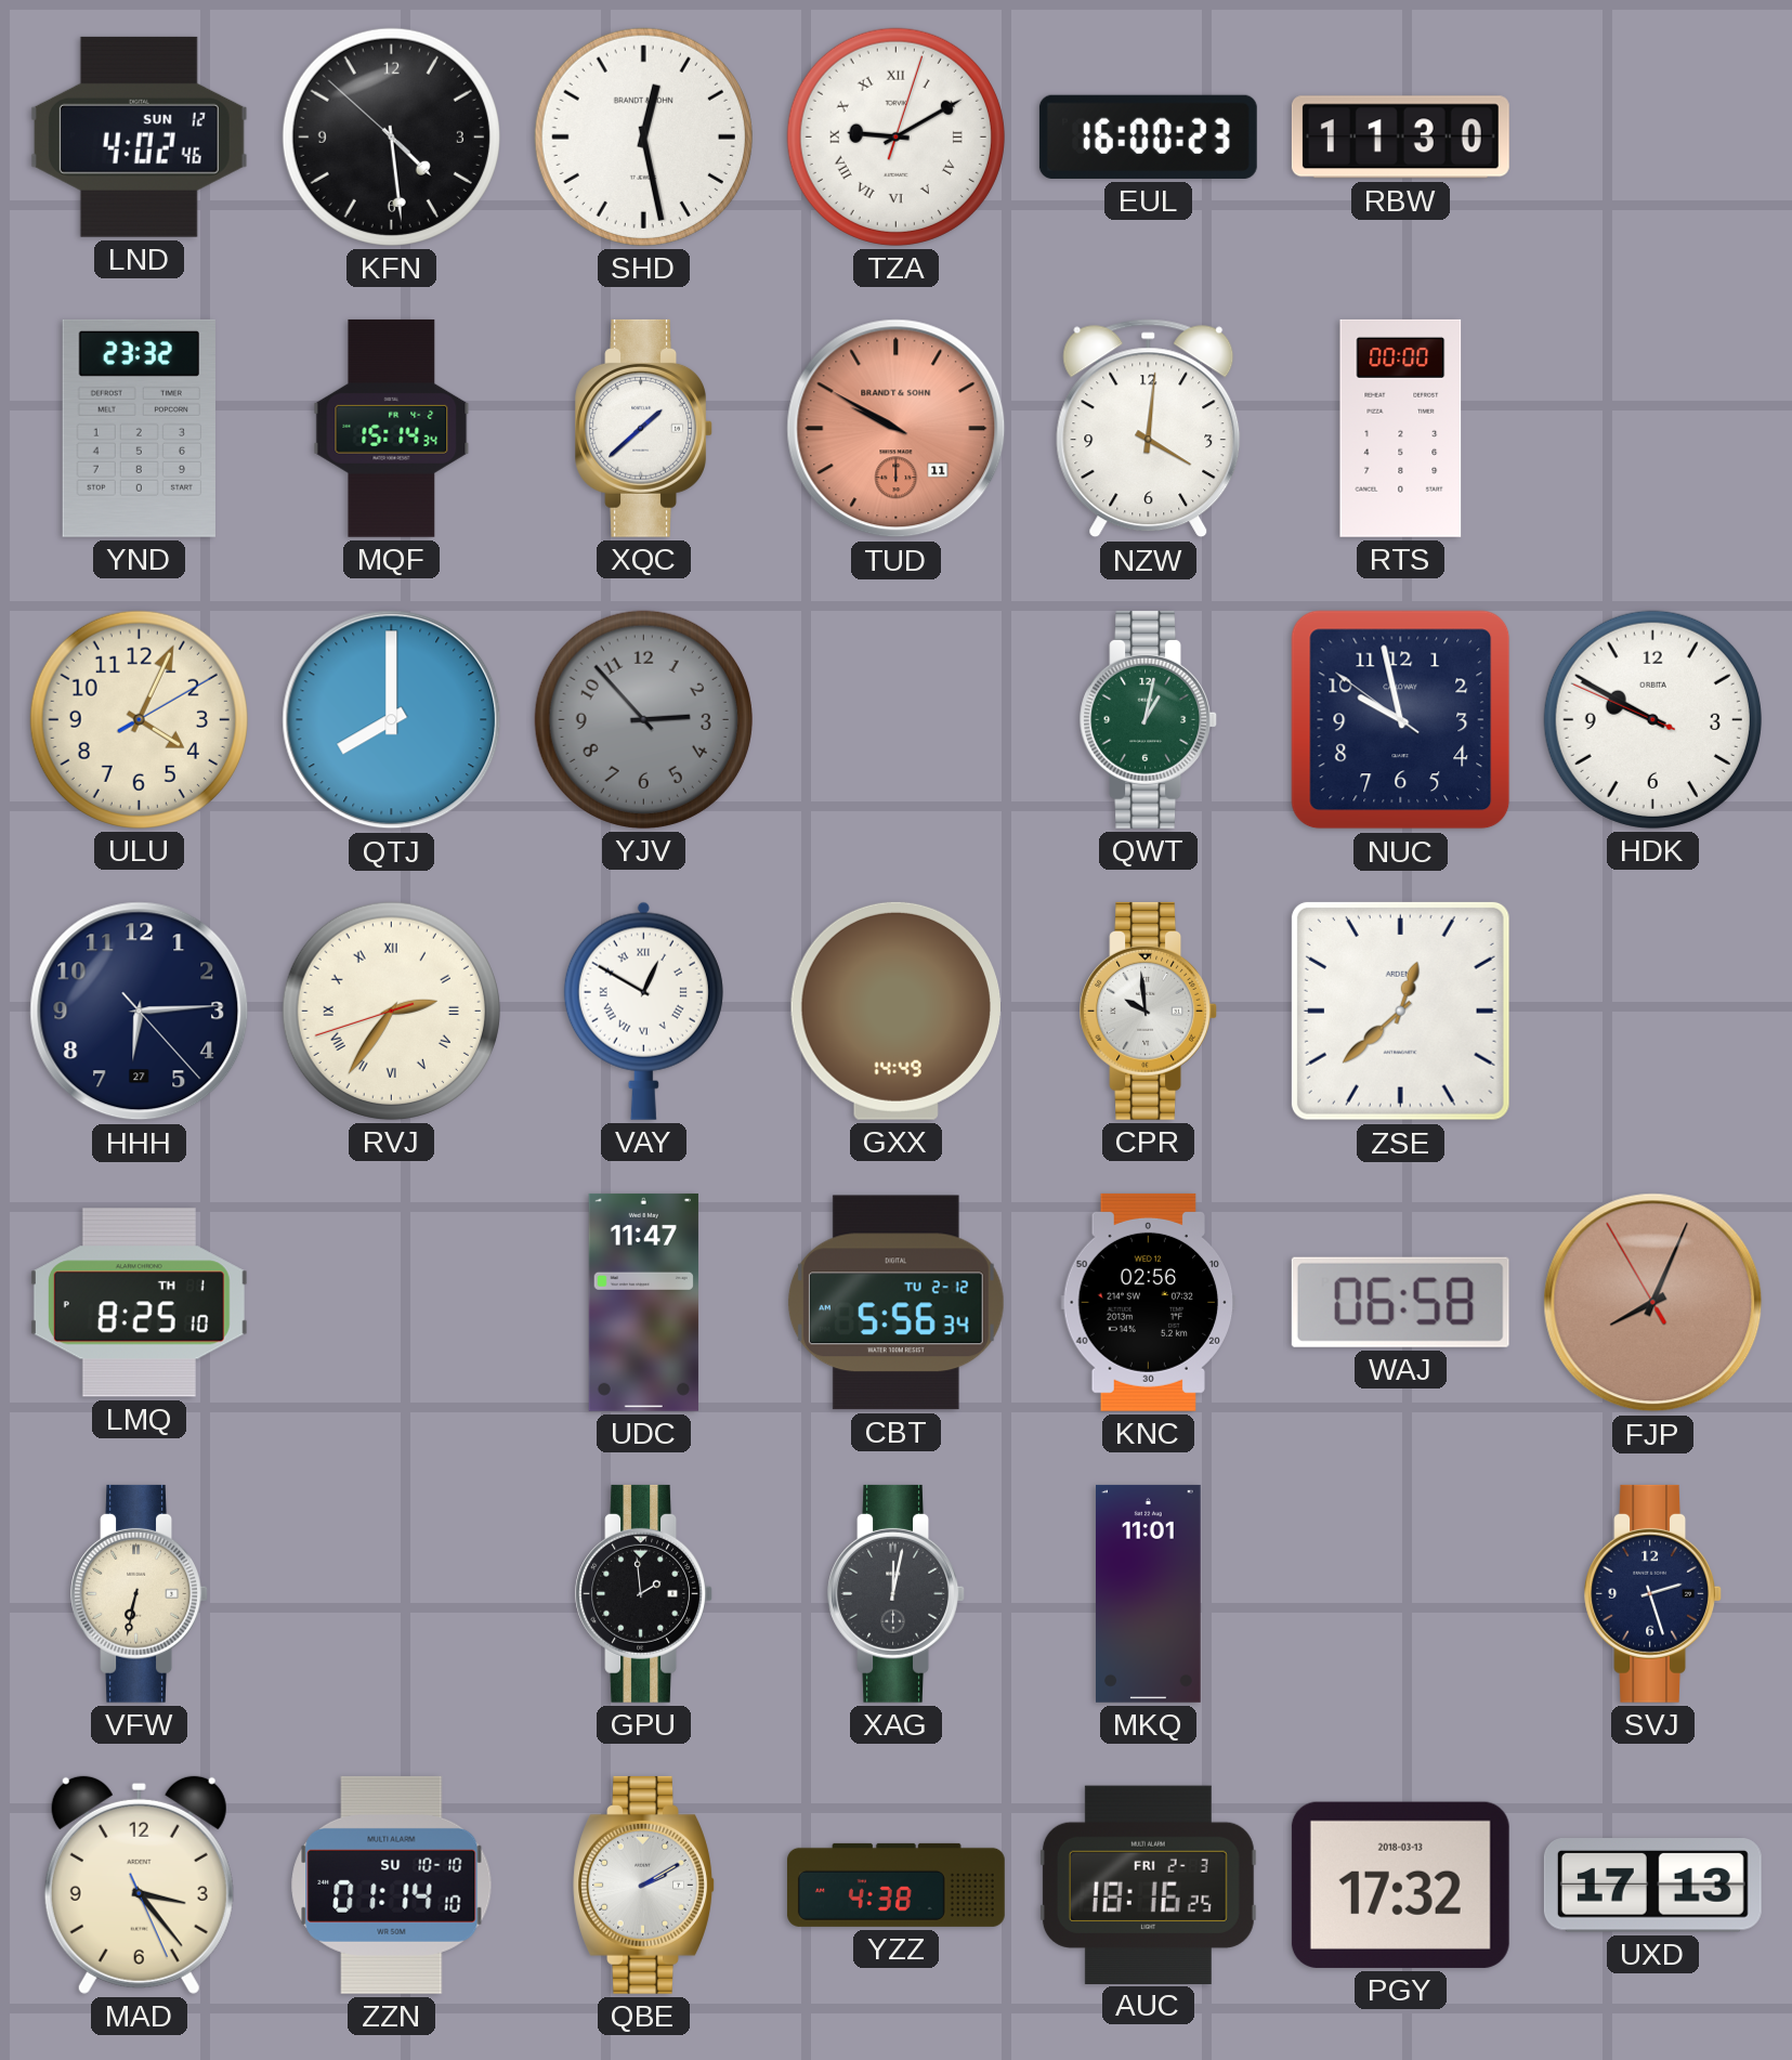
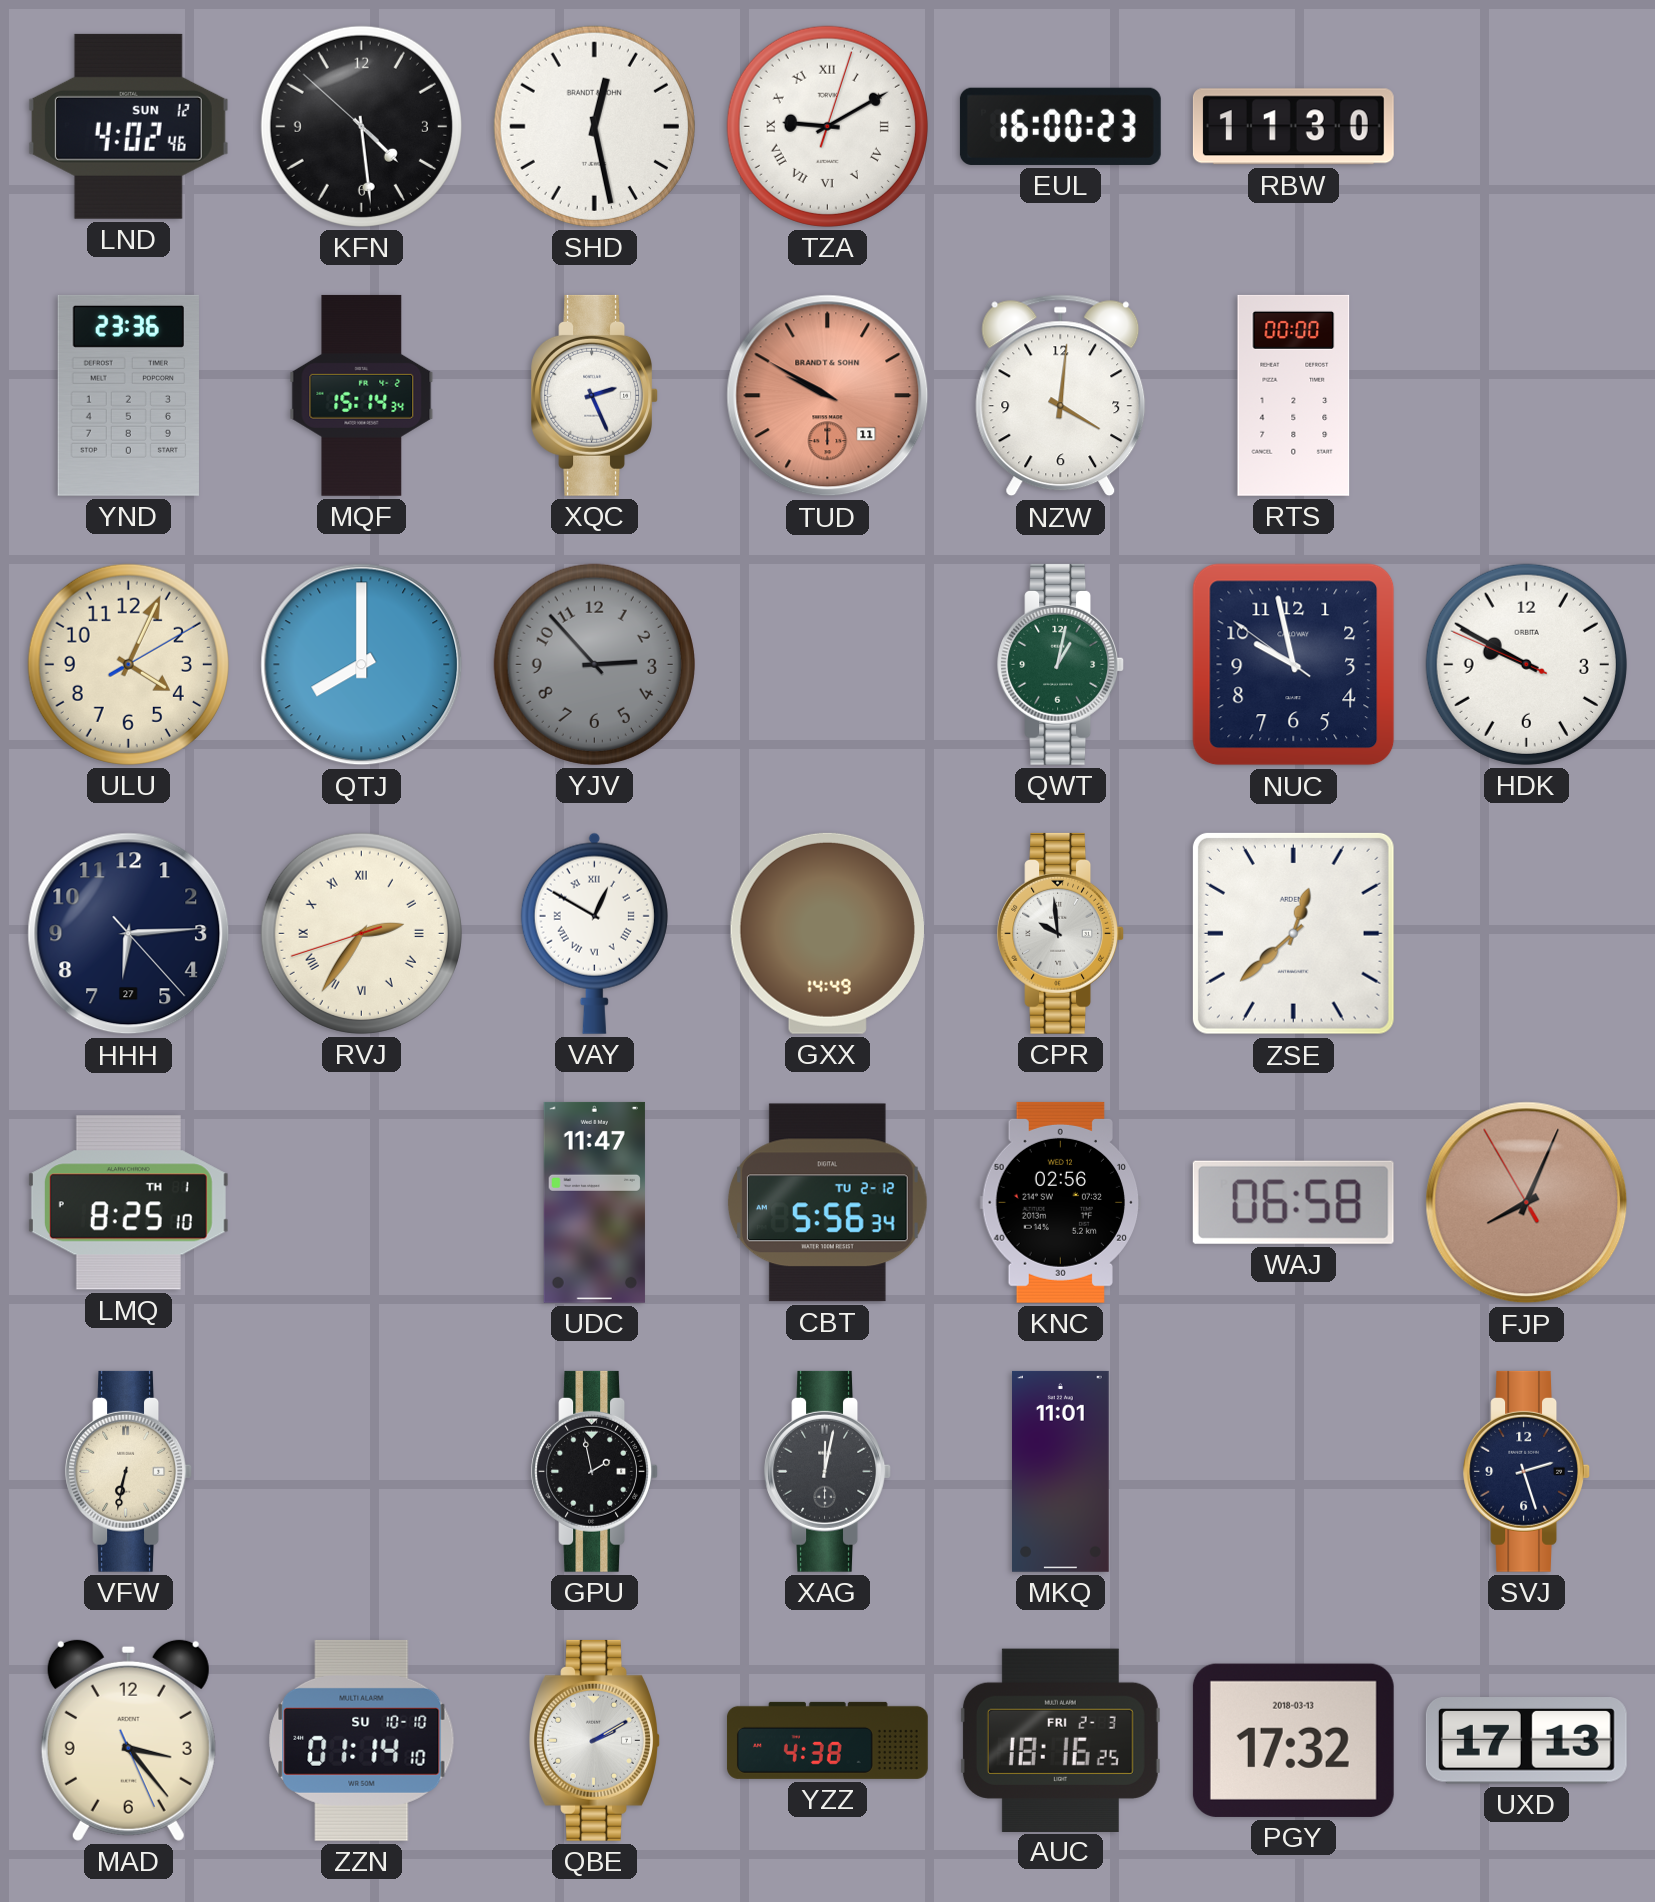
YND: 23:32 -> 23:36 (128, 395)
XQC: 1:38 -> 2:26 (594, 395)
GPU: 1:59 -> 1:58 (594, 1471)
